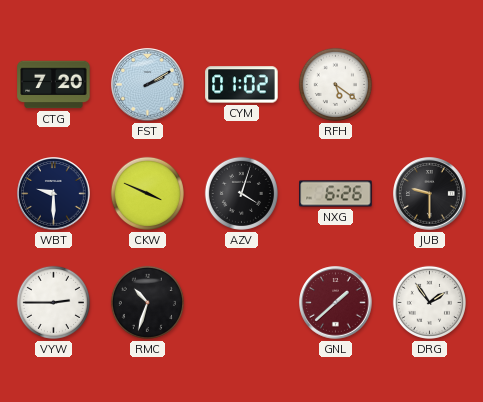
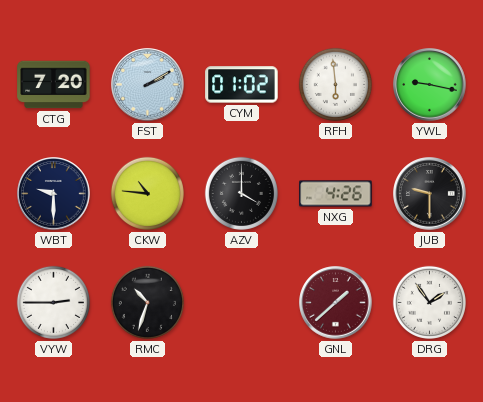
RFH: 5:21 -> 5:59 (335, 84)
YWL: none -> 9:17 (430, 85)
CKW: 3:49 -> 10:46 (147, 193)
AZV: 4:03 -> 4:00 (241, 193)
NXG: 6:26 -> 4:26 (336, 194)
